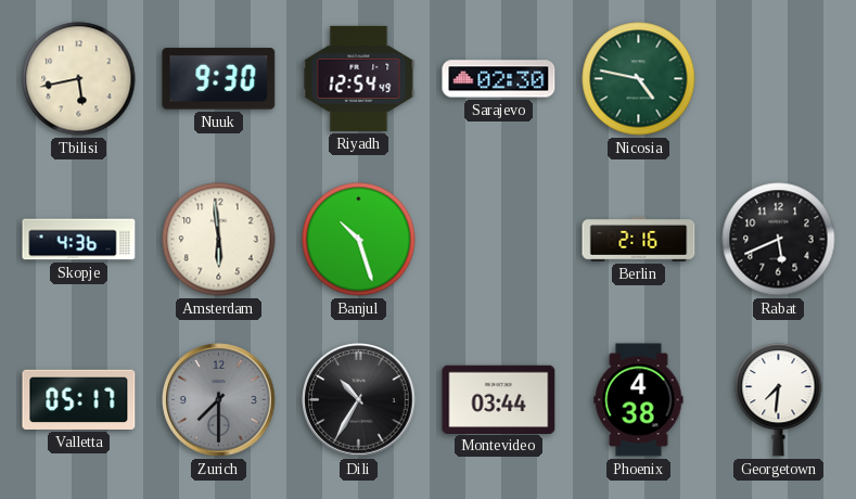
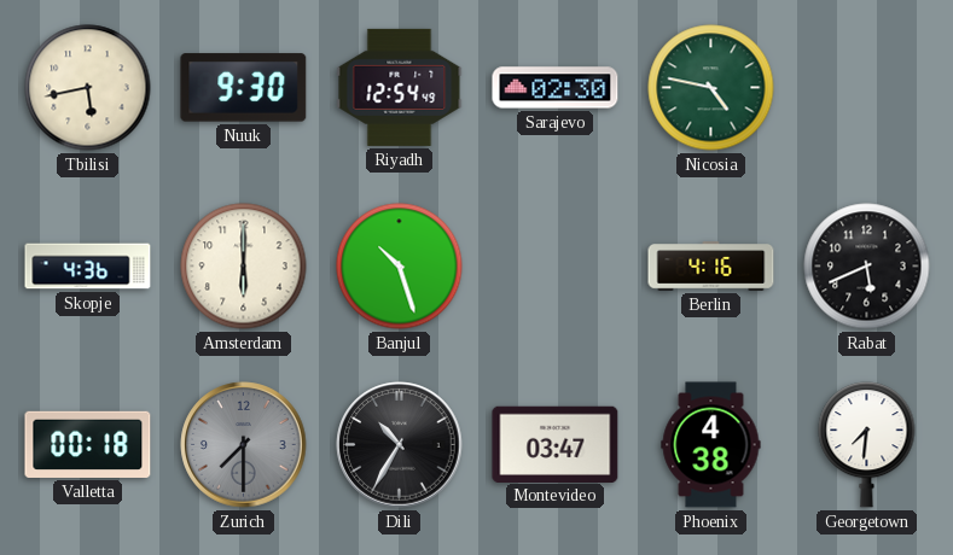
Amsterdam: 5:59 -> 6:00 (244, 267)
Berlin: 2:16 -> 4:16 (711, 267)
Valletta: 05:17 -> 00:18 (88, 444)
Montevideo: 03:44 -> 03:47 (556, 444)
